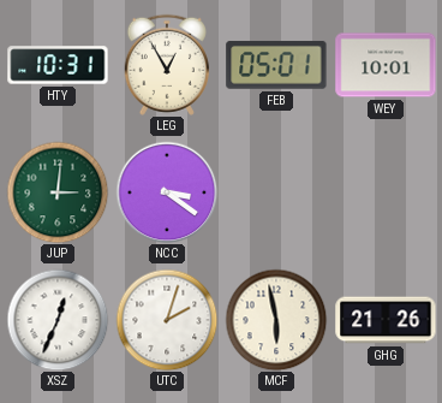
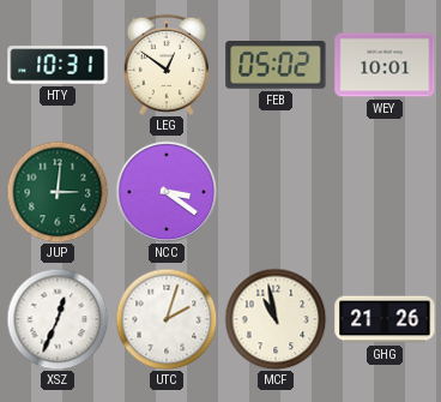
LEG: 12:55 -> 12:51 (167, 65)
FEB: 05:01 -> 05:02 (276, 65)
MCF: 5:58 -> 10:58 (276, 319)
